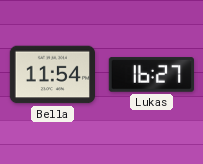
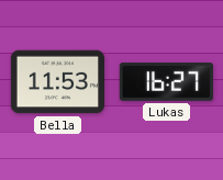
Bella: 11:54 -> 11:53 (57, 82)
